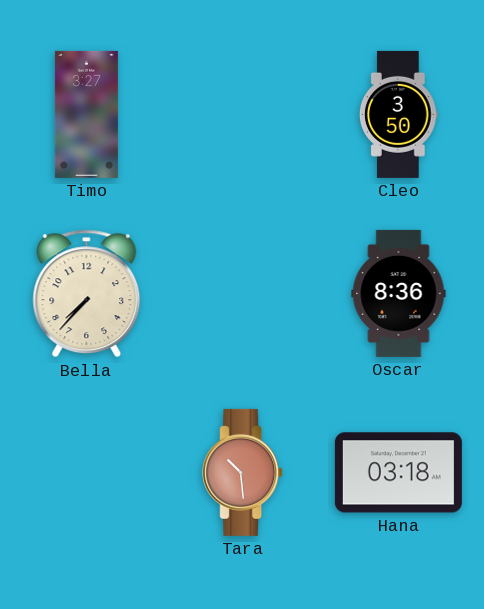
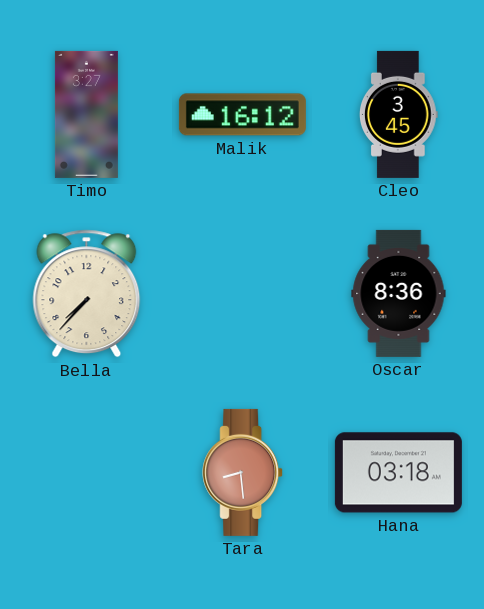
Malik: none -> 16:12 (242, 115)
Cleo: 3:50 -> 3:45 (399, 114)
Tara: 10:29 -> 8:29 (243, 472)
